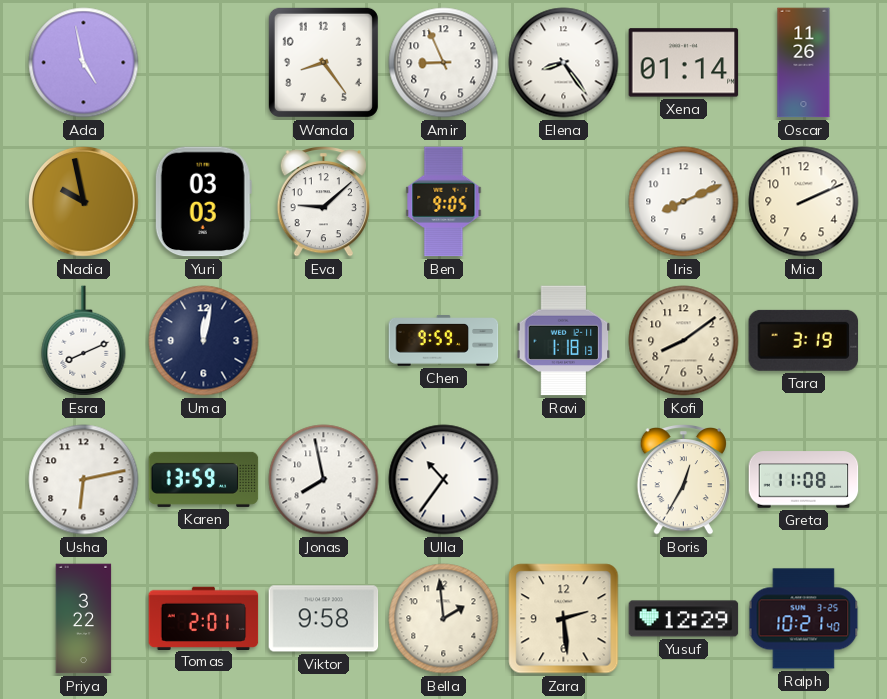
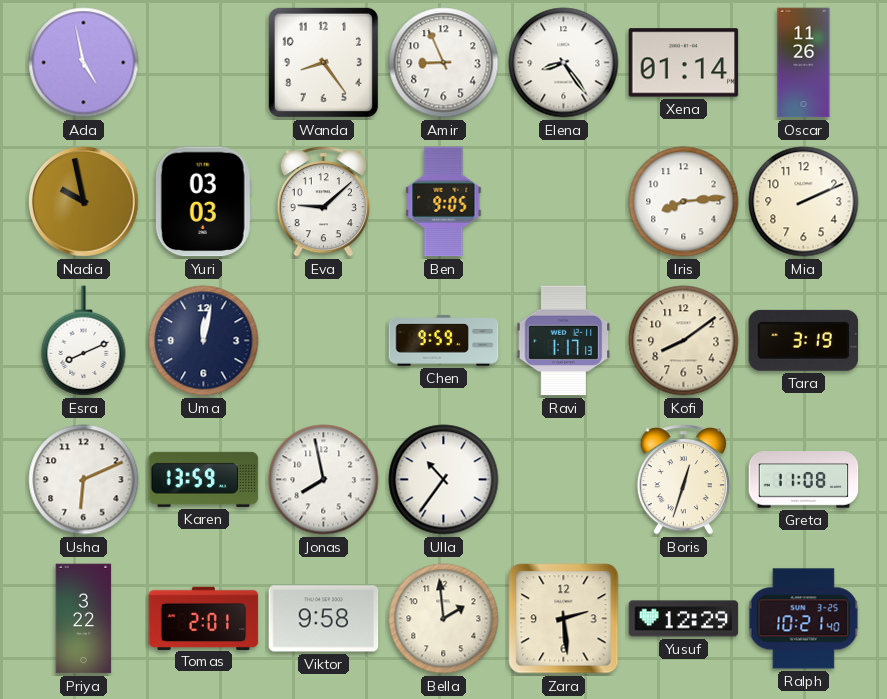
Iris: 8:11 -> 8:14 (684, 202)
Ravi: 1:18 -> 1:17 (564, 341)
Usha: 6:13 -> 6:11 (84, 480)
Boris: 12:35 -> 12:33 (683, 480)
